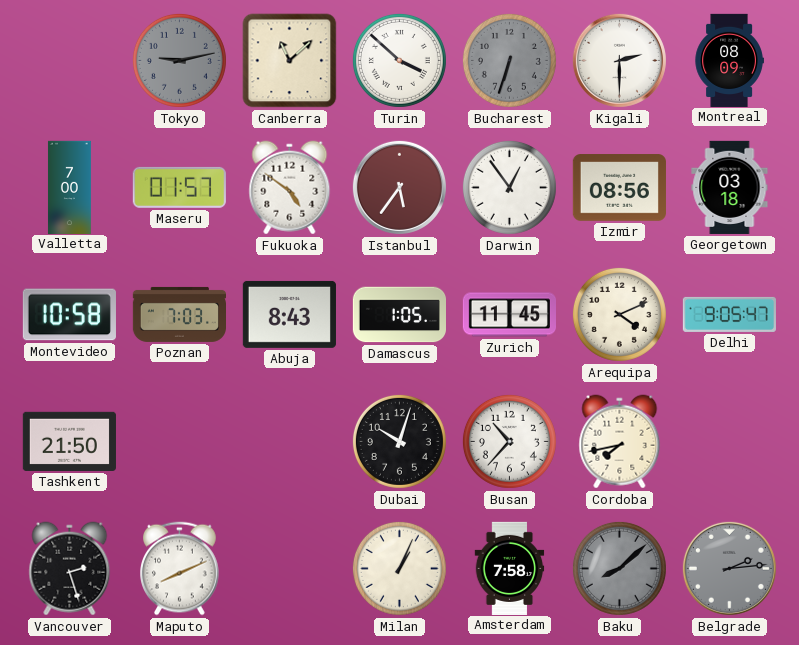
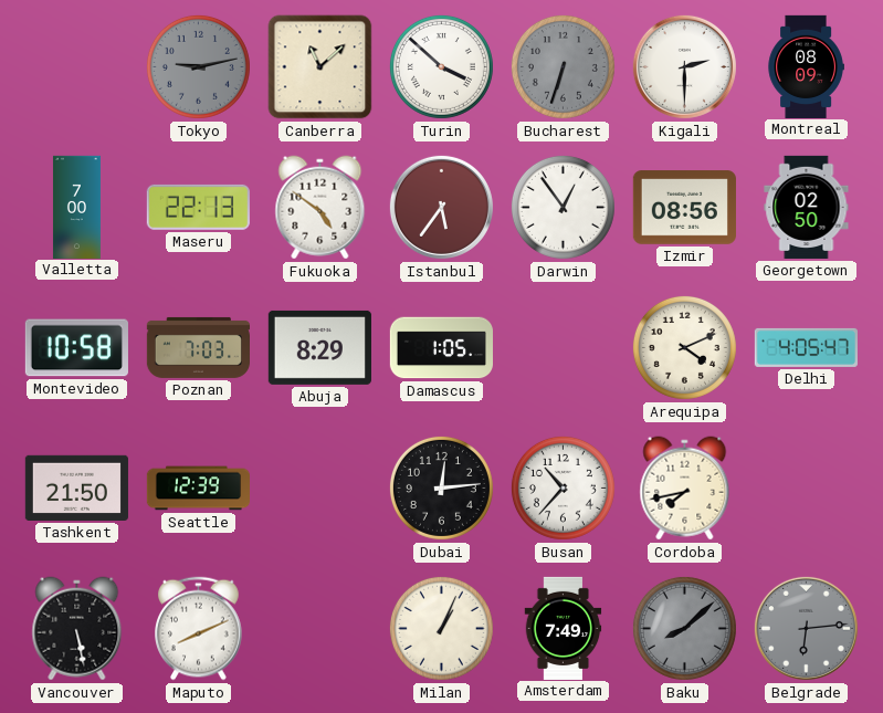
Maseru: 01:57 -> 22:13 (198, 207)
Georgetown: 03:18 -> 02:50 (807, 207)
Abuja: 8:43 -> 8:29 (319, 347)
Zurich: 11:45 -> none (509, 315)
Delhi: 9:05 -> 4:05 (806, 347)
Seattle: none -> 12:39 (198, 489)
Dubai: 10:03 -> 12:14 (441, 487)
Vancouver: 2:27 -> 5:28 (77, 629)
Amsterdam: 7:58 -> 7:49 (564, 628)
Belgrade: 2:14 -> 6:14 (806, 628)
